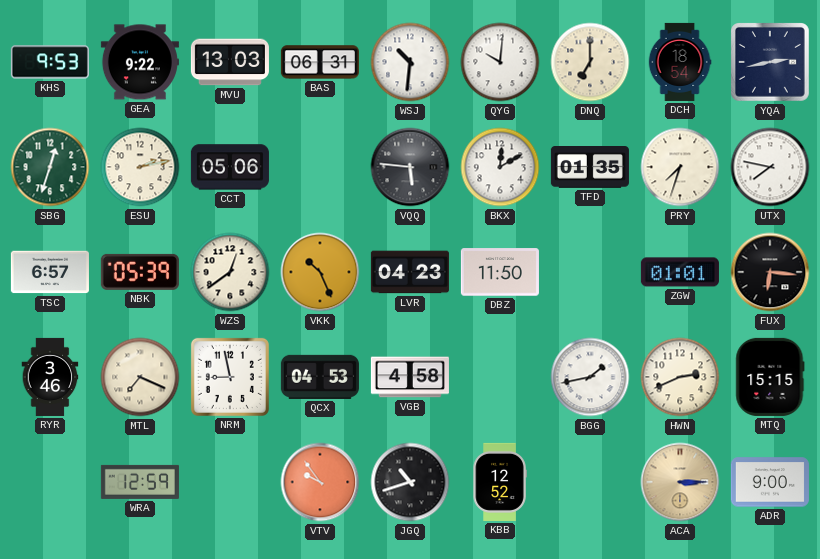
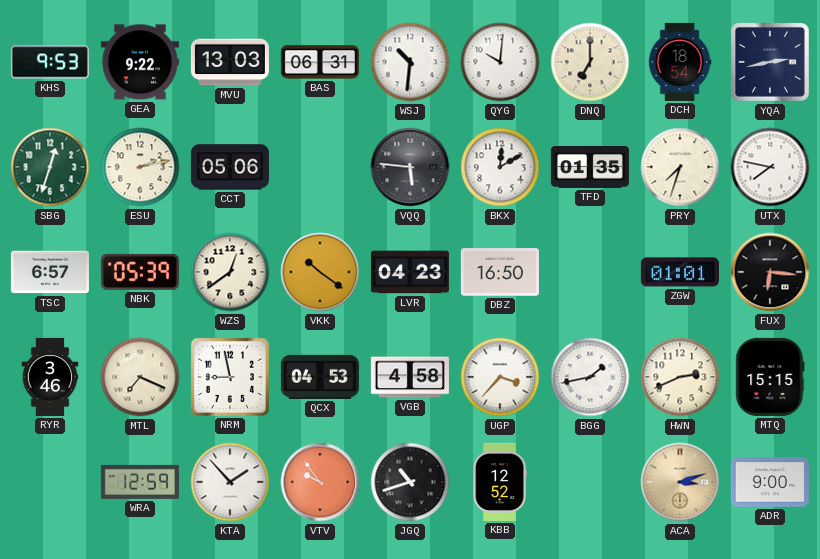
VKK: 10:26 -> 10:21 (320, 272)
DBZ: 11:50 -> 16:50 (500, 272)
UGP: none -> 3:37 (500, 377)
KTA: none -> 1:53 (230, 482)
ACA: 3:15 -> 3:12 (680, 482)
